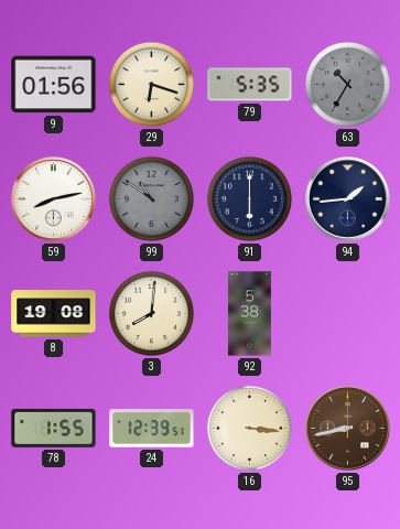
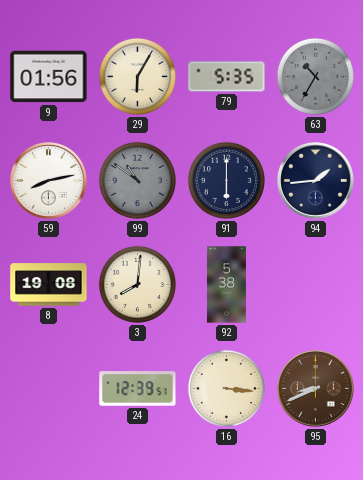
29: 6:18 -> 6:05 (137, 76)
78: 1:55 -> none (54, 428)
95: 8:43 -> 8:41 (316, 389)
